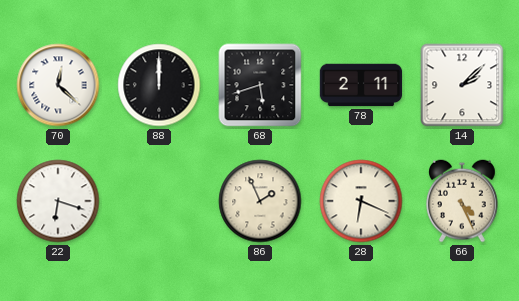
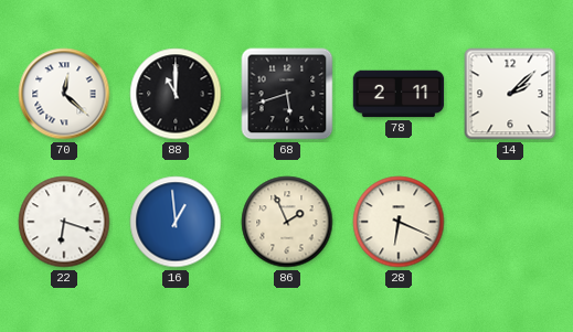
88: 12:00 -> 11:00 (176, 94)
16: none -> 12:59 (176, 222)
66: 4:26 -> none (463, 201)
